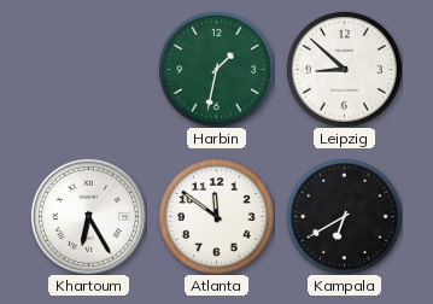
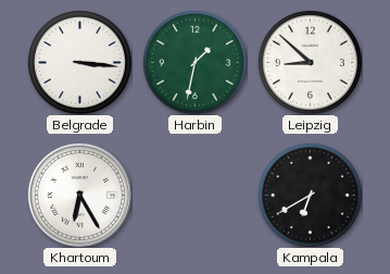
Belgrade: none -> 3:16 (79, 62)
Atlanta: 11:51 -> none (216, 216)
